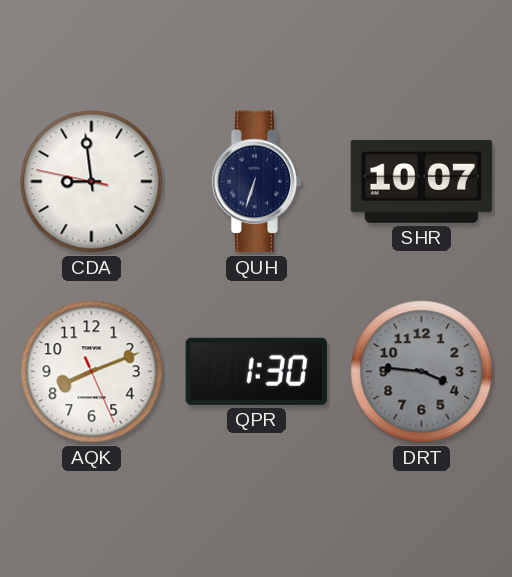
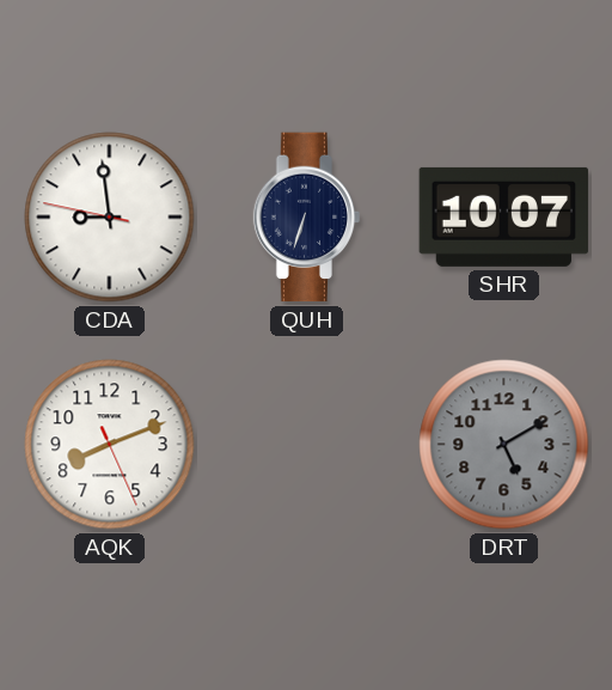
QPR: 1:30 -> none (257, 371)
DRT: 3:46 -> 5:10 (504, 445)
